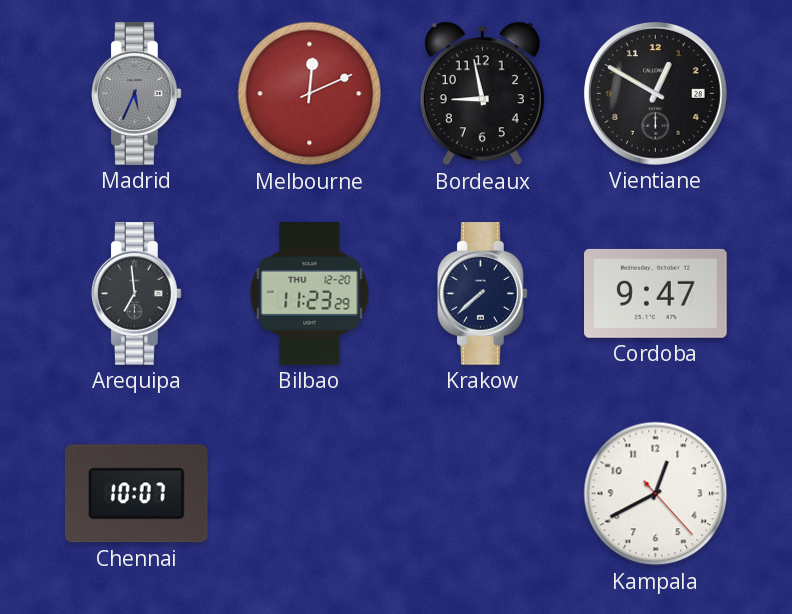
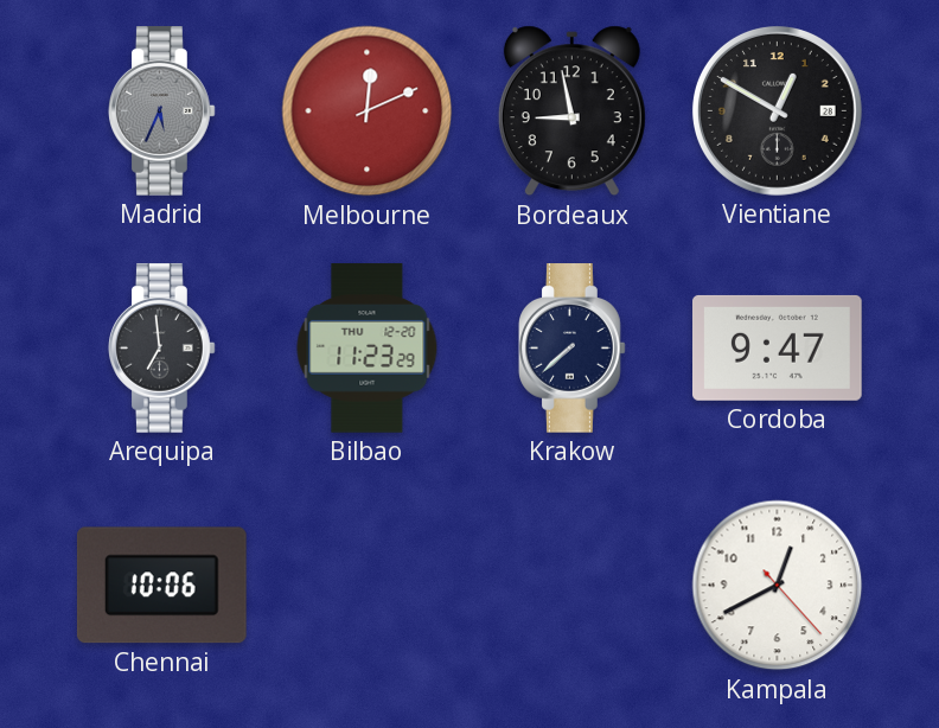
Chennai: 10:07 -> 10:06 (161, 586)
